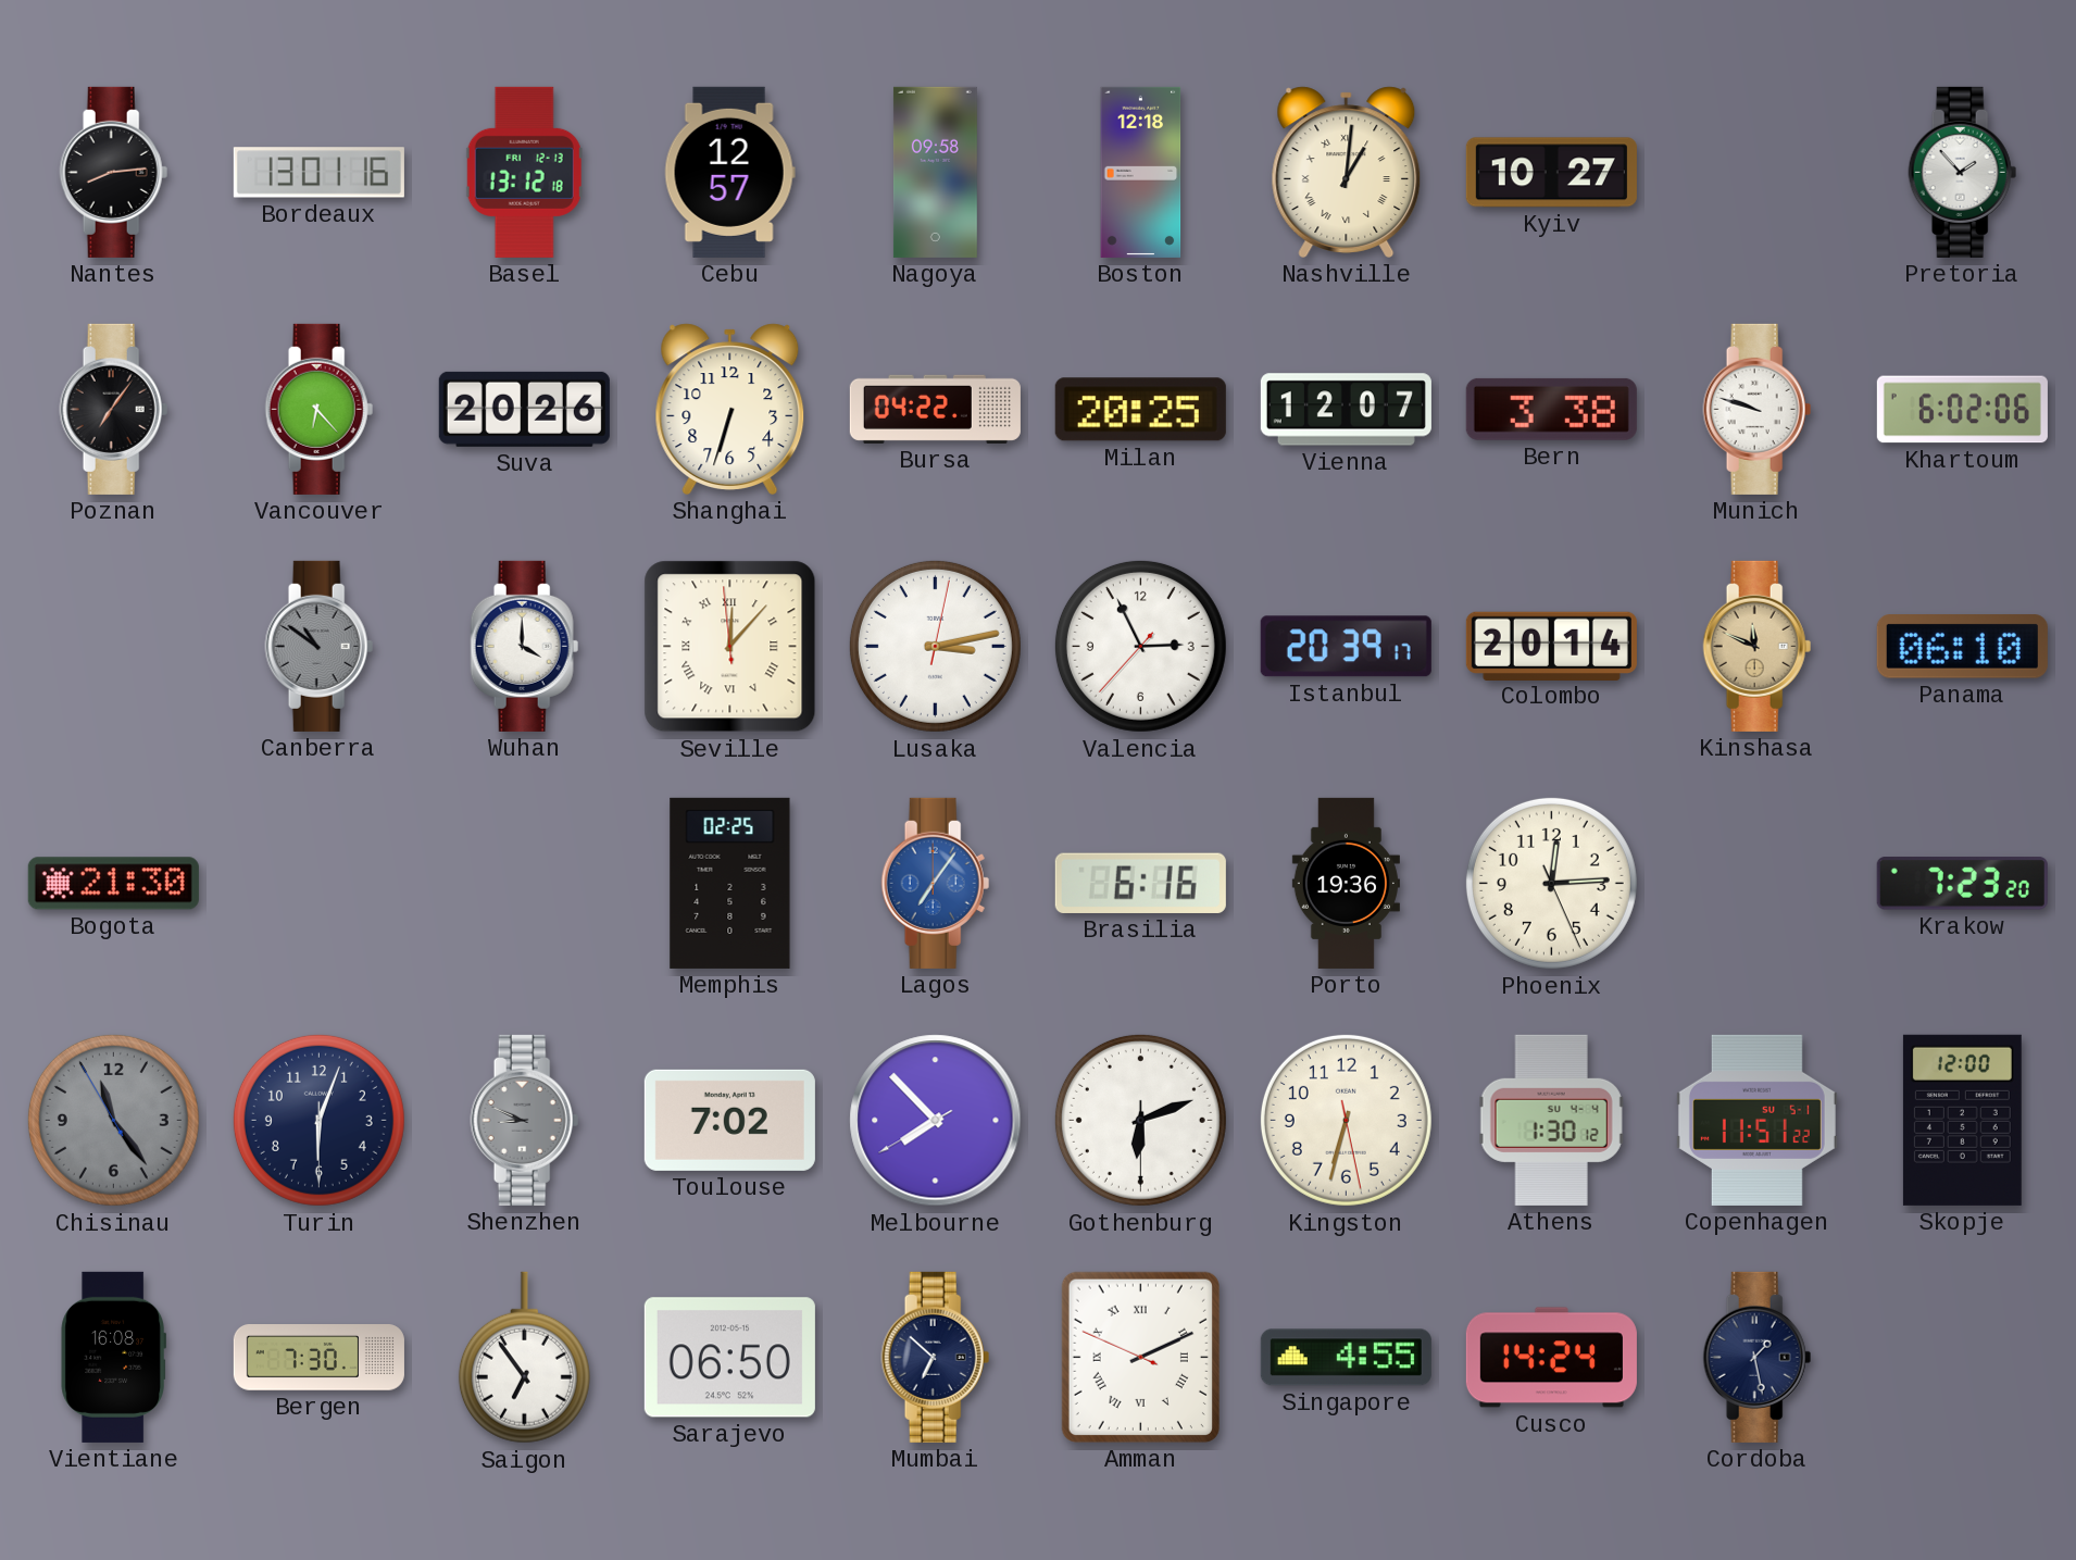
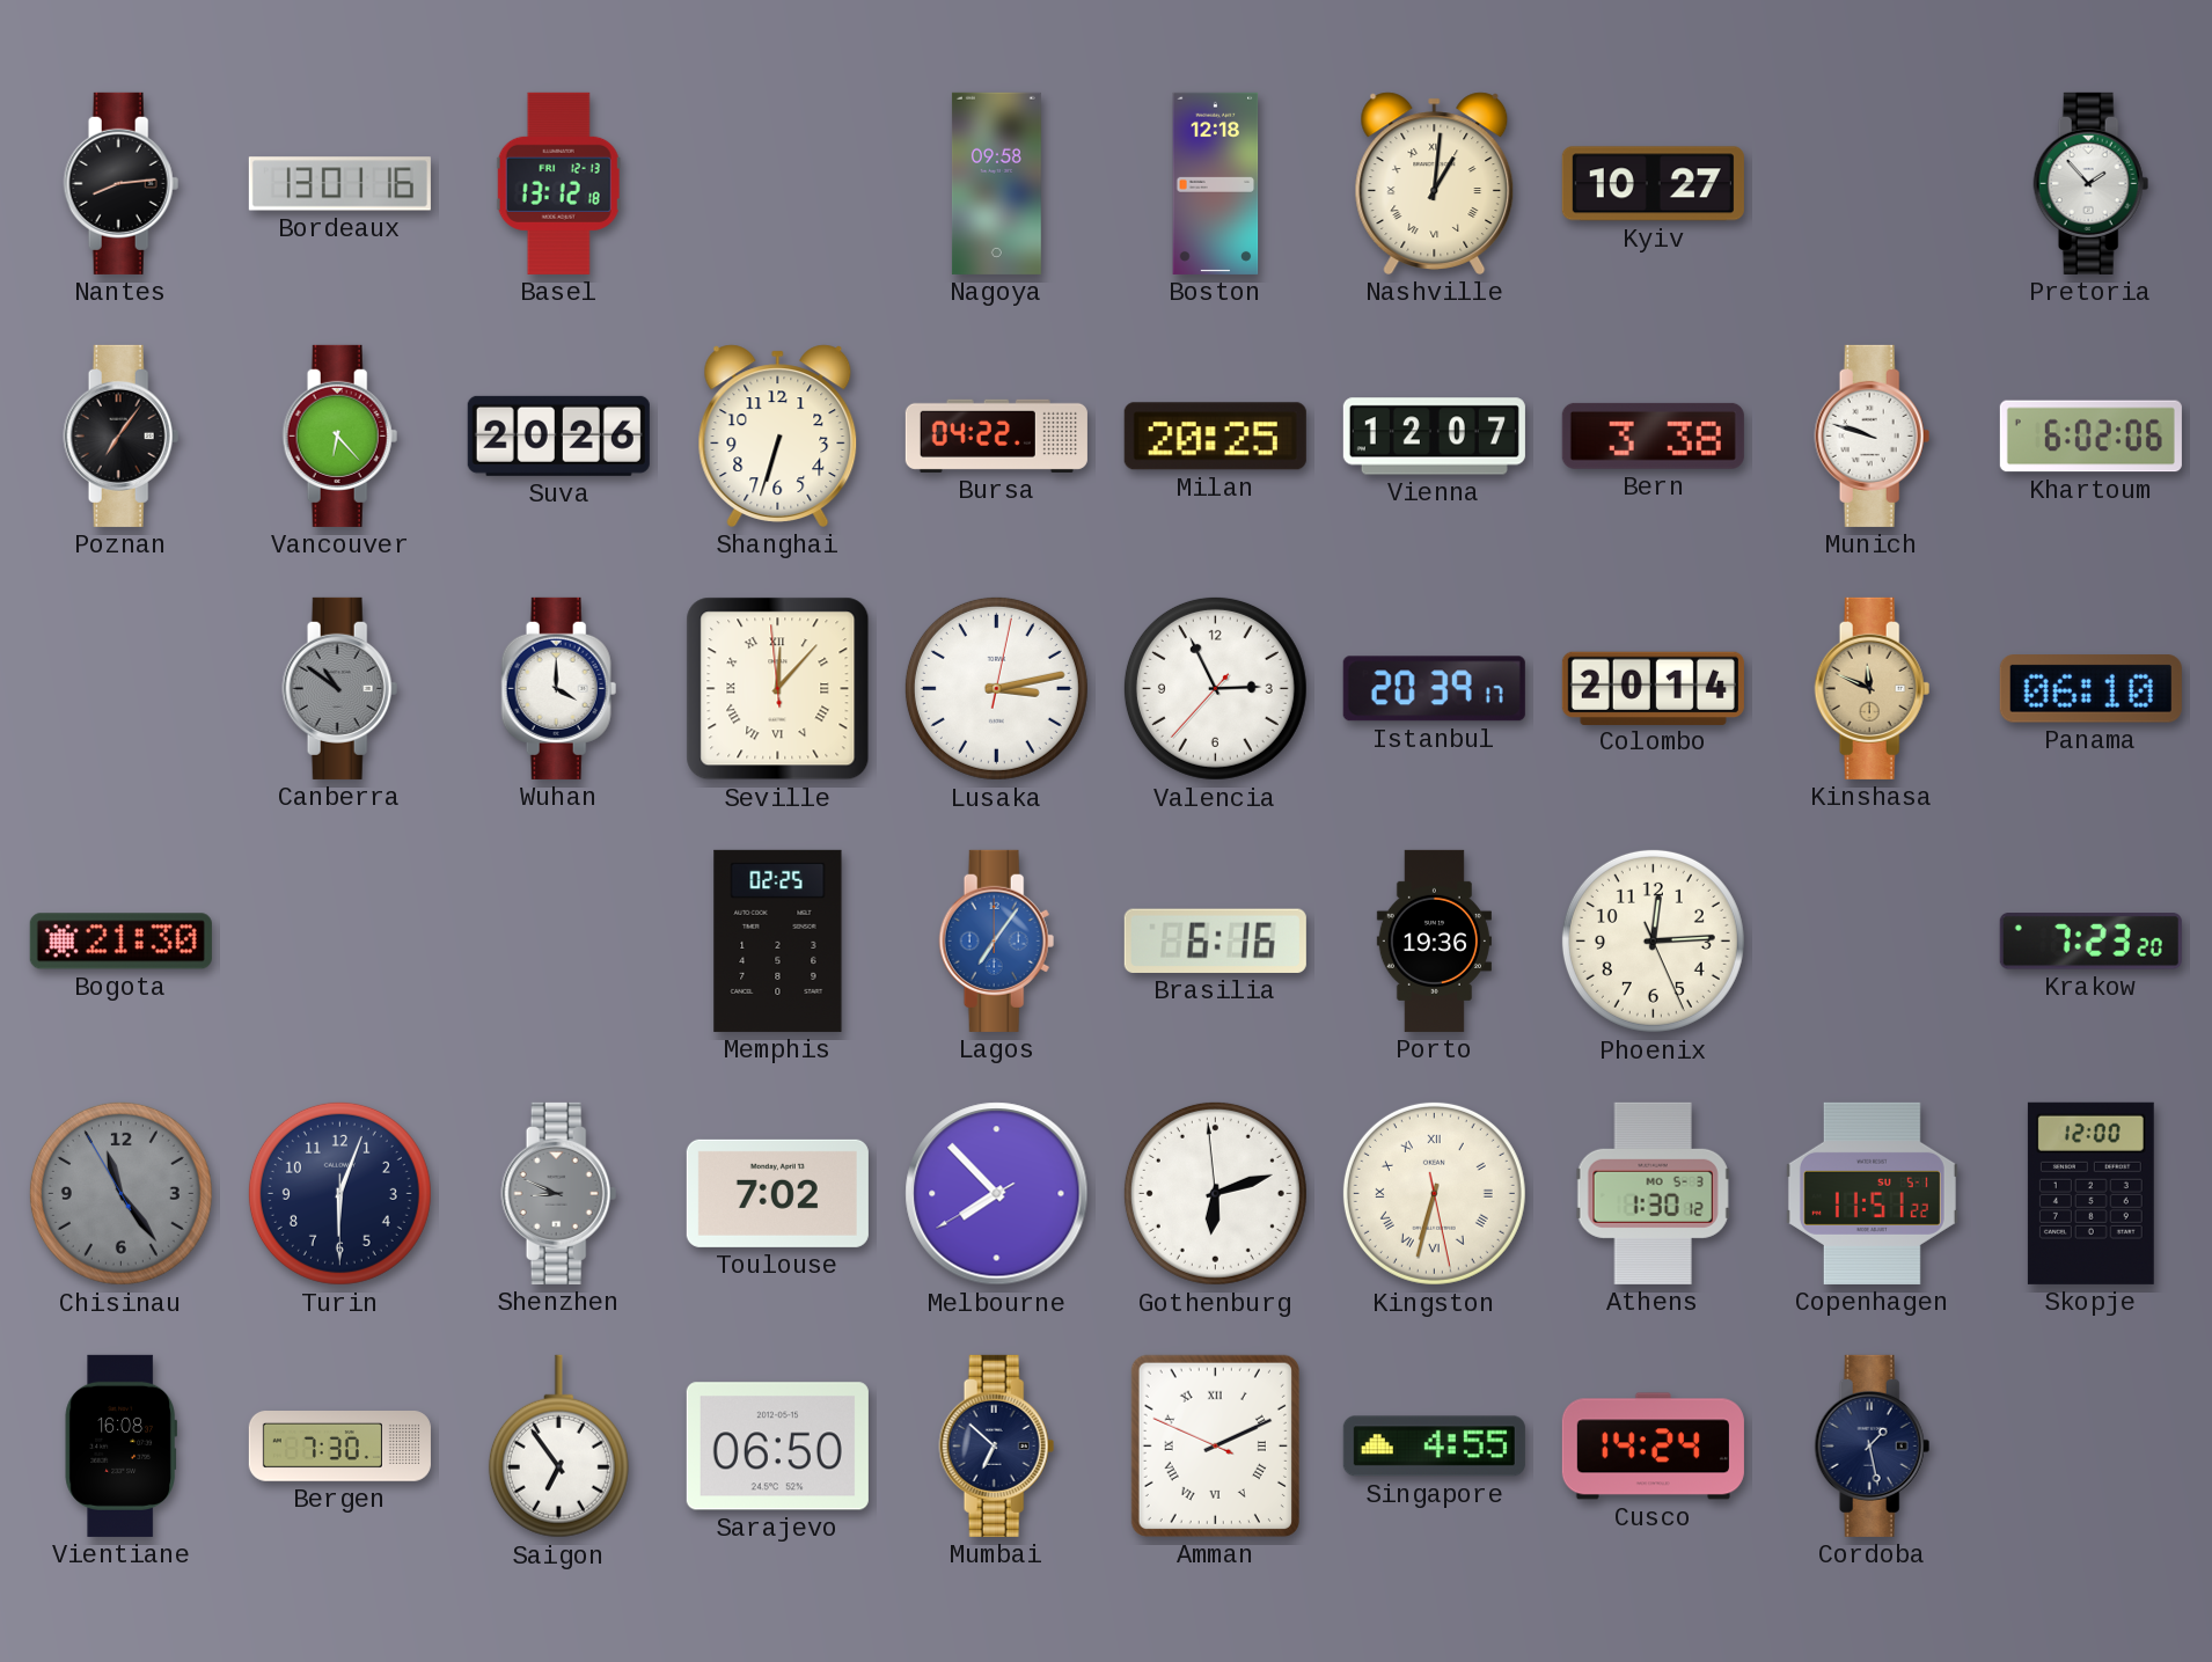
Cebu: 12:57 -> none (729, 172)
Gothenburg: 6:11:30 -> 6:11:59 (1215, 1193)
Kingston numerals: Arabic -> Roman (1434, 1193)
Athens date: SU 4-4 -> MO 5-3 (1654, 1193)
